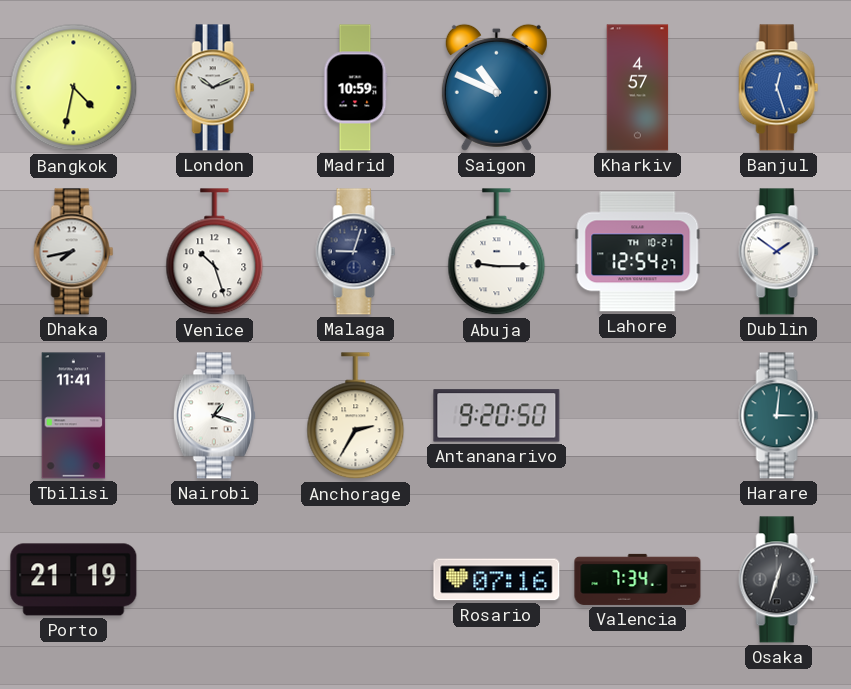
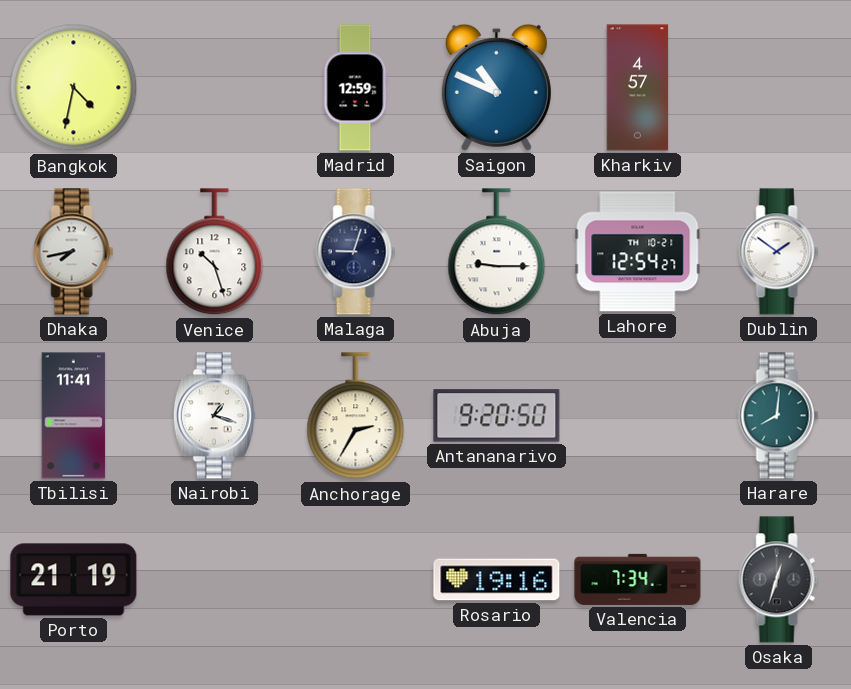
London: 10:11 -> none (215, 88)
Madrid: 10:59 -> 12:59 (355, 88)
Banjul: 12:27 -> none (779, 88)
Harare: 3:01 -> 8:01 (779, 416)
Rosario: 07:16 -> 19:16 (497, 580)
